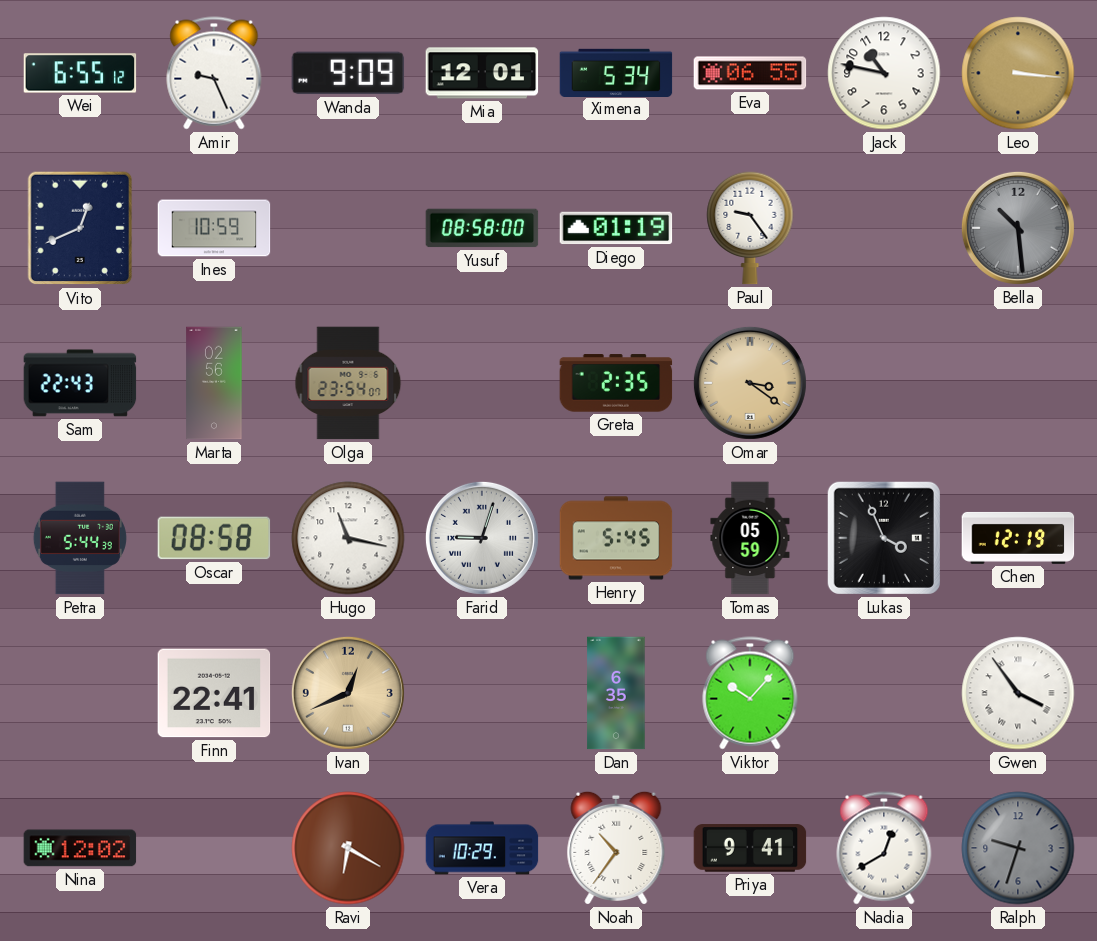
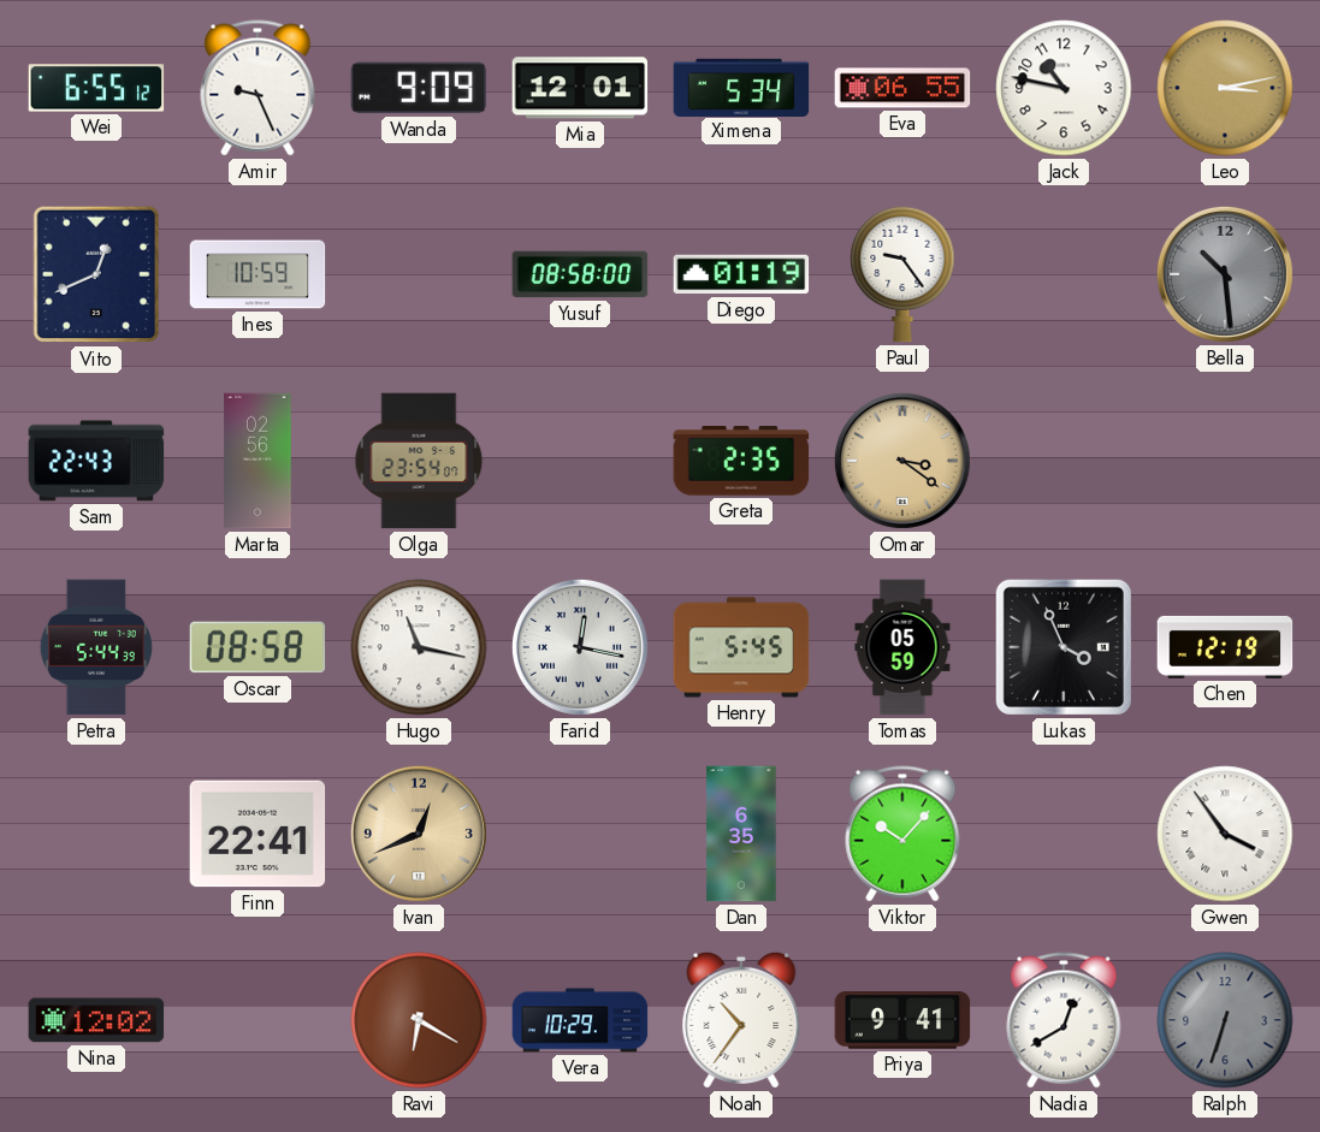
Leo: 3:16 -> 3:13 (1225, 88)
Farid: 9:03 -> 12:17 (580, 647)
Ralph: 9:33 -> 6:33 (1225, 1020)
